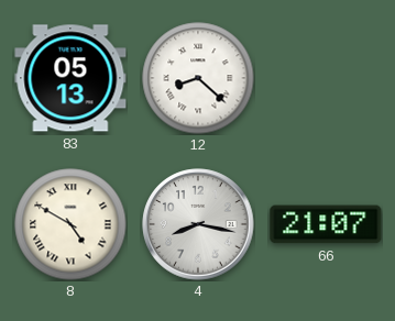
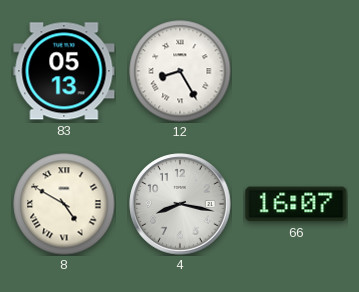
12: 8:22 -> 8:25 (180, 71)
66: 21:07 -> 16:07 (296, 204)
